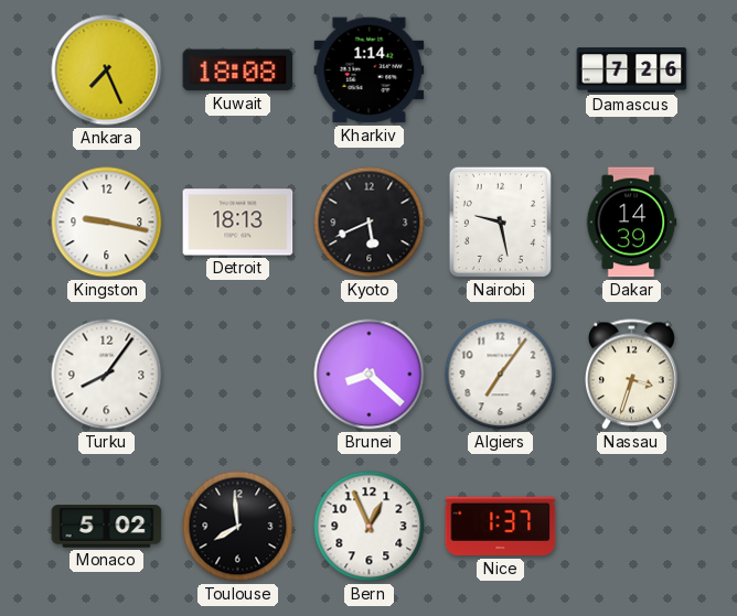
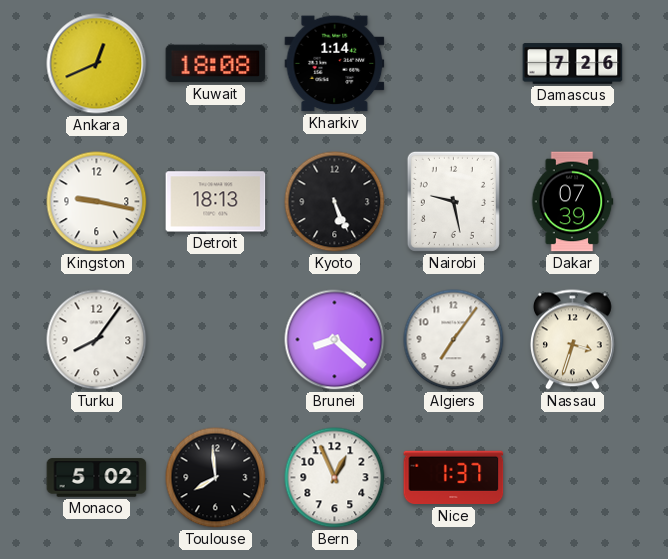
Ankara: 7:26 -> 12:41 (97, 64)
Kyoto: 5:41 -> 5:26 (335, 202)
Dakar: 14:39 -> 07:39 (572, 202)
